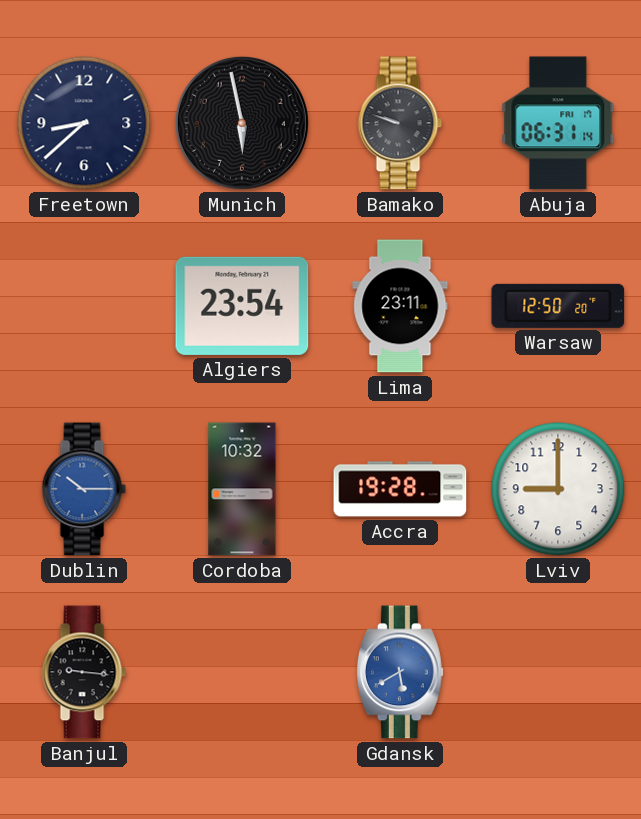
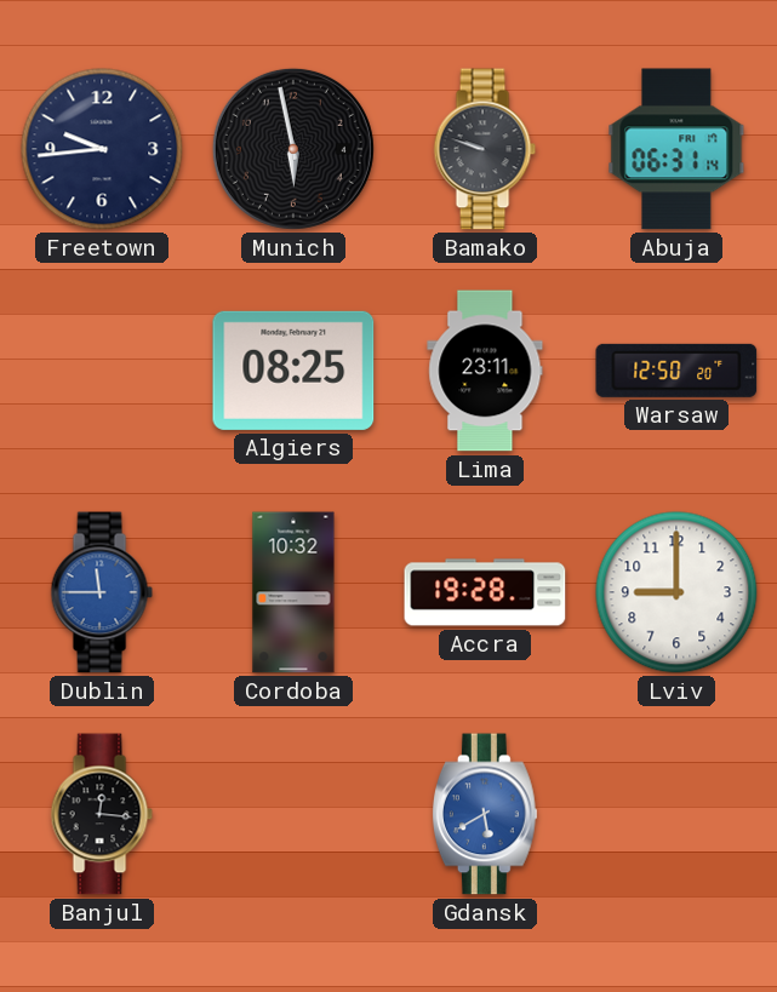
Freetown: 8:38 -> 9:44 (102, 149)
Algiers: 23:54 -> 08:25 (293, 371)
Dublin: 10:15 -> 11:45 (102, 592)
Banjul: 9:16 -> 12:16 (102, 814)
